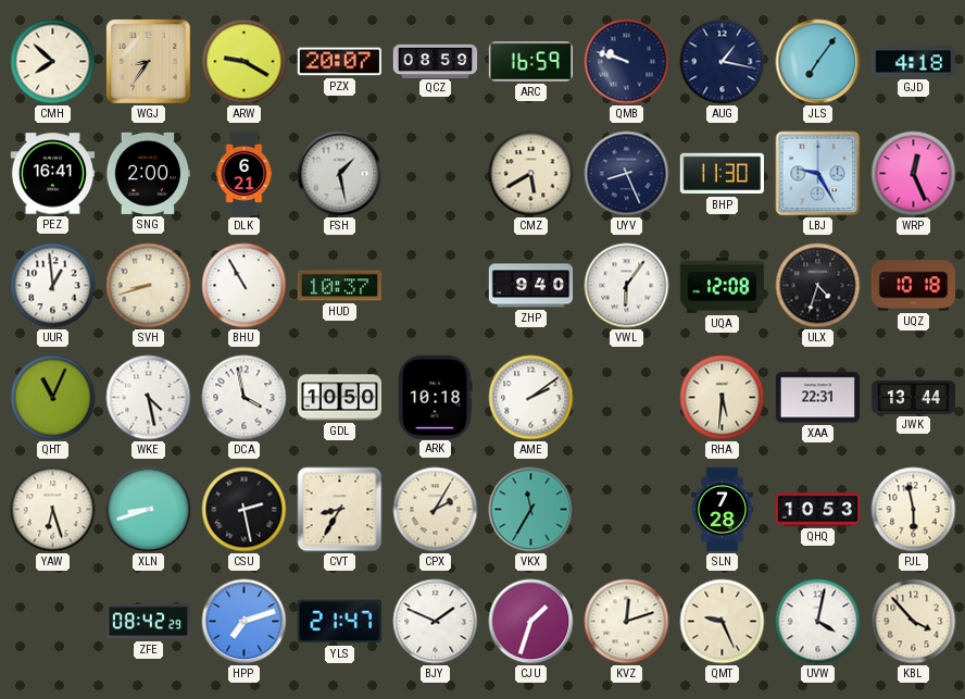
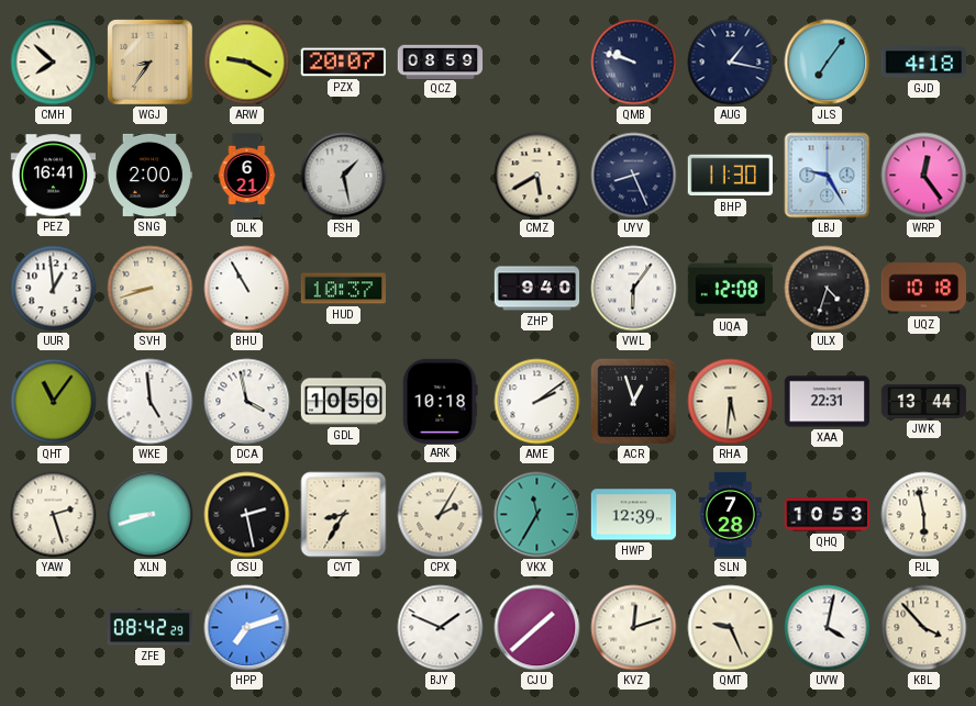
ARC: 16:59 -> none (530, 62)
WRP: 12:26 -> 12:24 (924, 176)
QHT: 11:04 -> 11:06 (54, 402)
WKE: 4:28 -> 4:59 (151, 402)
ACR: none -> 12:57 (634, 402)
YAW: 6:27 -> 2:27 (54, 515)
HWP: none -> 12:39 (634, 515)
YLS: 21:47 -> none (339, 622)
CJU: 1:33 -> 1:38 (537, 628)
